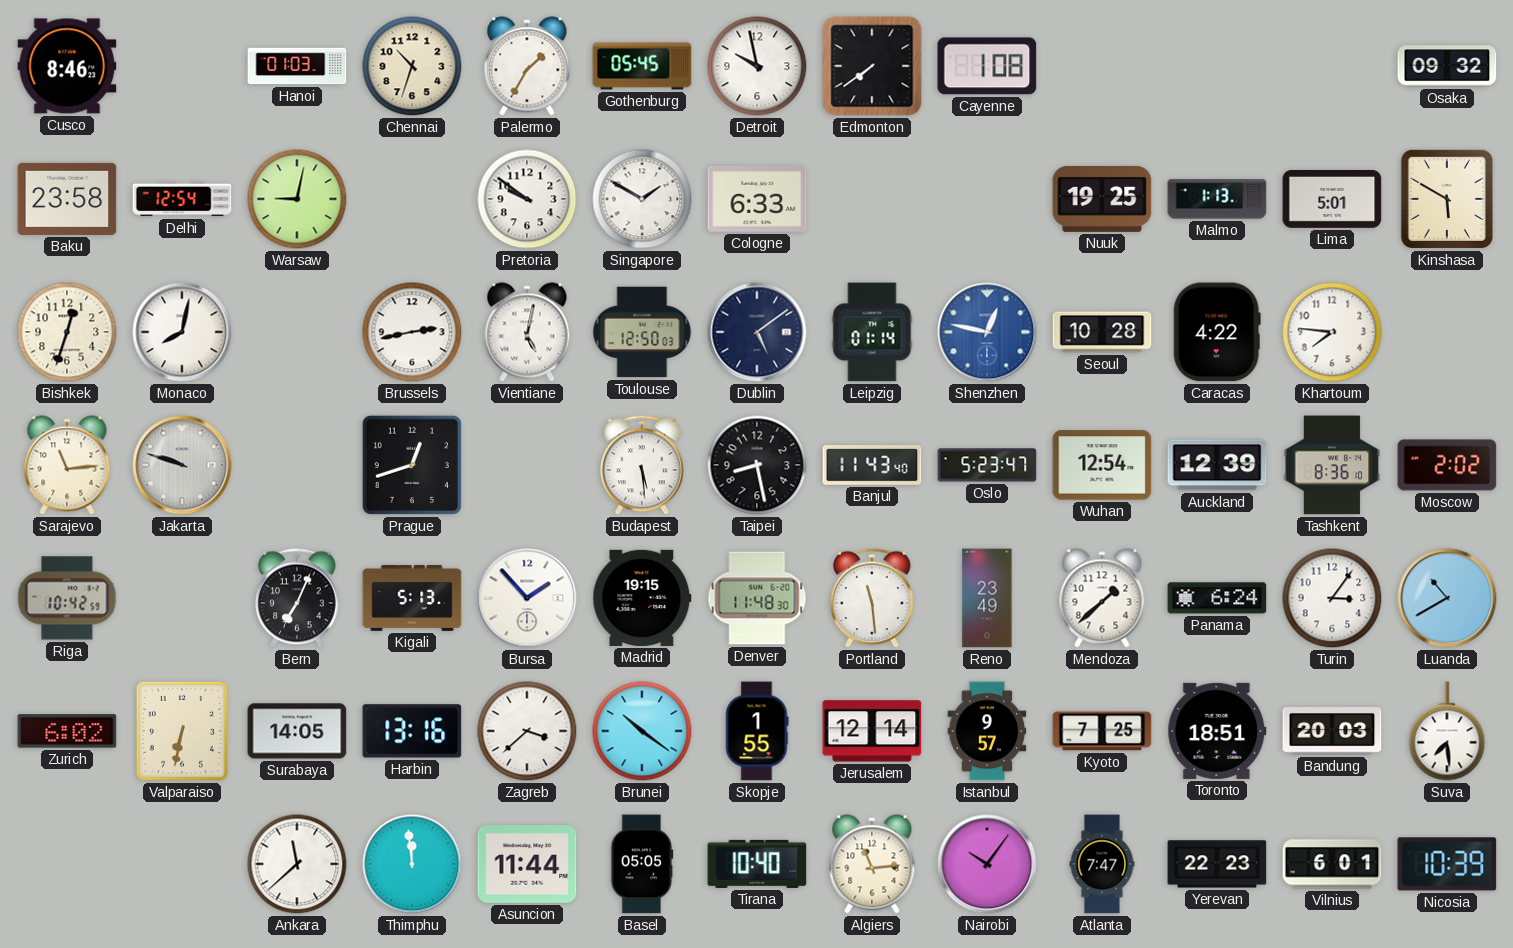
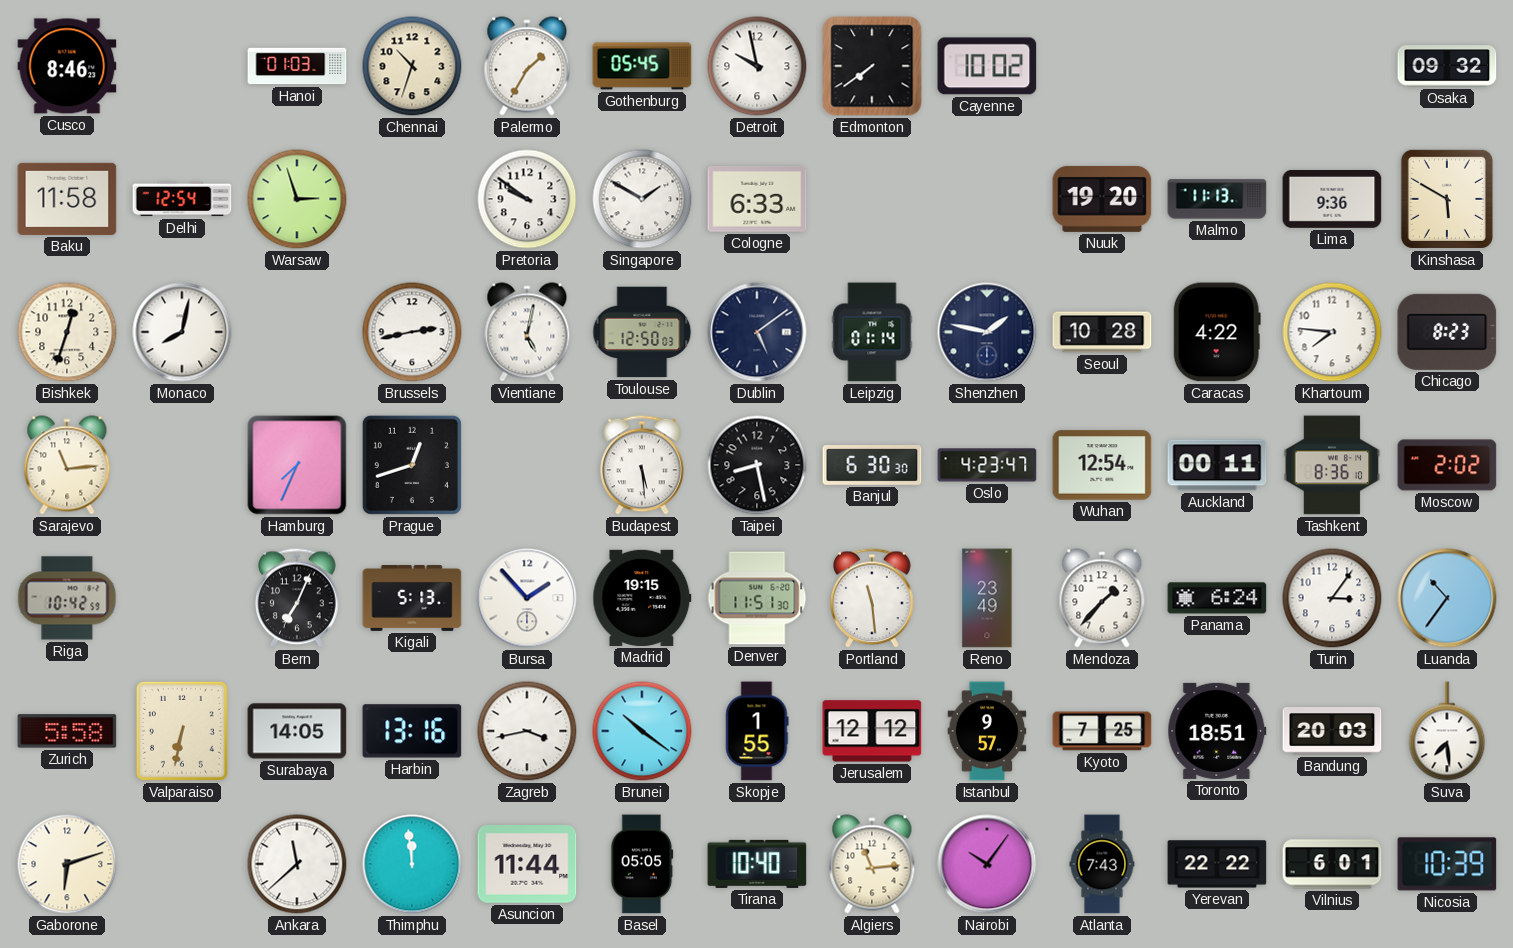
Cayenne: 1:08 -> 10:02 (987, 66)
Baku: 23:58 -> 11:58 (67, 199)
Warsaw: 9:02 -> 2:57 (297, 199)
Nuuk: 19:25 -> 19:20 (1102, 199)
Malmo: 1:13 -> 11:13 (1217, 199)
Lima: 5:01 -> 9:36 (1332, 199)
Shenzhen: 12:47 -> 1:47 (987, 332)
Shenzhen dial: blue -> navy (987, 332)
Chicago: none -> 8:23 (1447, 332)
Jakarta: 9:48 -> none (182, 465)
Hamburg: none -> 7:34 (297, 465)
Banjul: 11:43 -> 6:30 (872, 466)
Oslo: 5:23 -> 4:23 (987, 465)
Auckland: 12:39 -> 00:11 (1217, 465)
Denver: 11:48 -> 11:51 (757, 598)
Mendoza: 1:38 -> 1:37 (1102, 598)
Luanda: 10:40 -> 10:36 (1447, 598)
Zurich: 6:02 -> 5:58 (67, 731)
Zagreb: 3:38 -> 3:43 (527, 731)
Jerusalem: 12:14 -> 12:12 (872, 731)
Gaborone: none -> 6:12 (67, 864)
Atlanta: 7:47 -> 7:43 (1102, 864)
Yerevan: 22:23 -> 22:22 (1217, 864)
